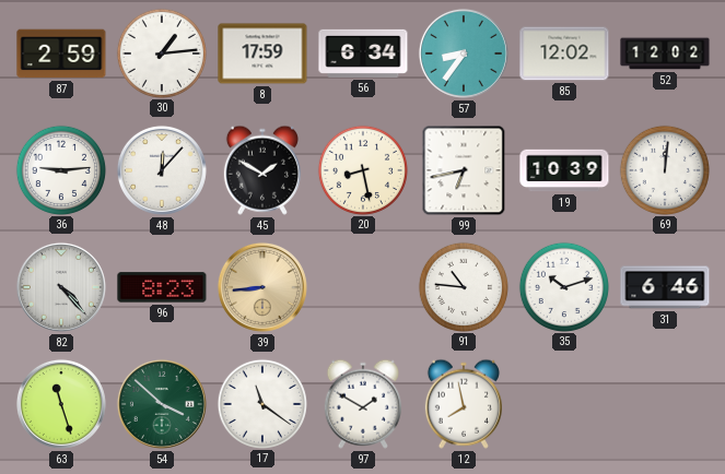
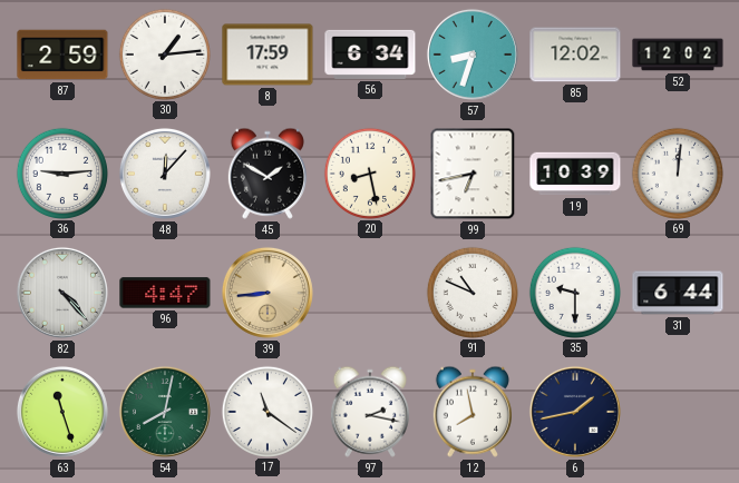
57: 8:36 -> 8:33 (473, 55)
96: 8:23 -> 4:47 (165, 293)
91: 10:46 -> 10:49 (471, 292)
35: 10:12 -> 9:30 (574, 292)
31: 6:46 -> 6:44 (678, 293)
54: 3:52 -> 8:02 (165, 412)
97: 1:50 -> 2:17 (370, 412)
6: none -> 1:43 (575, 412)
